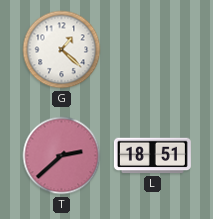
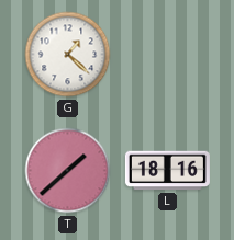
T: 2:38 -> 1:38 (68, 171)
L: 18:51 -> 18:16 (167, 171)
